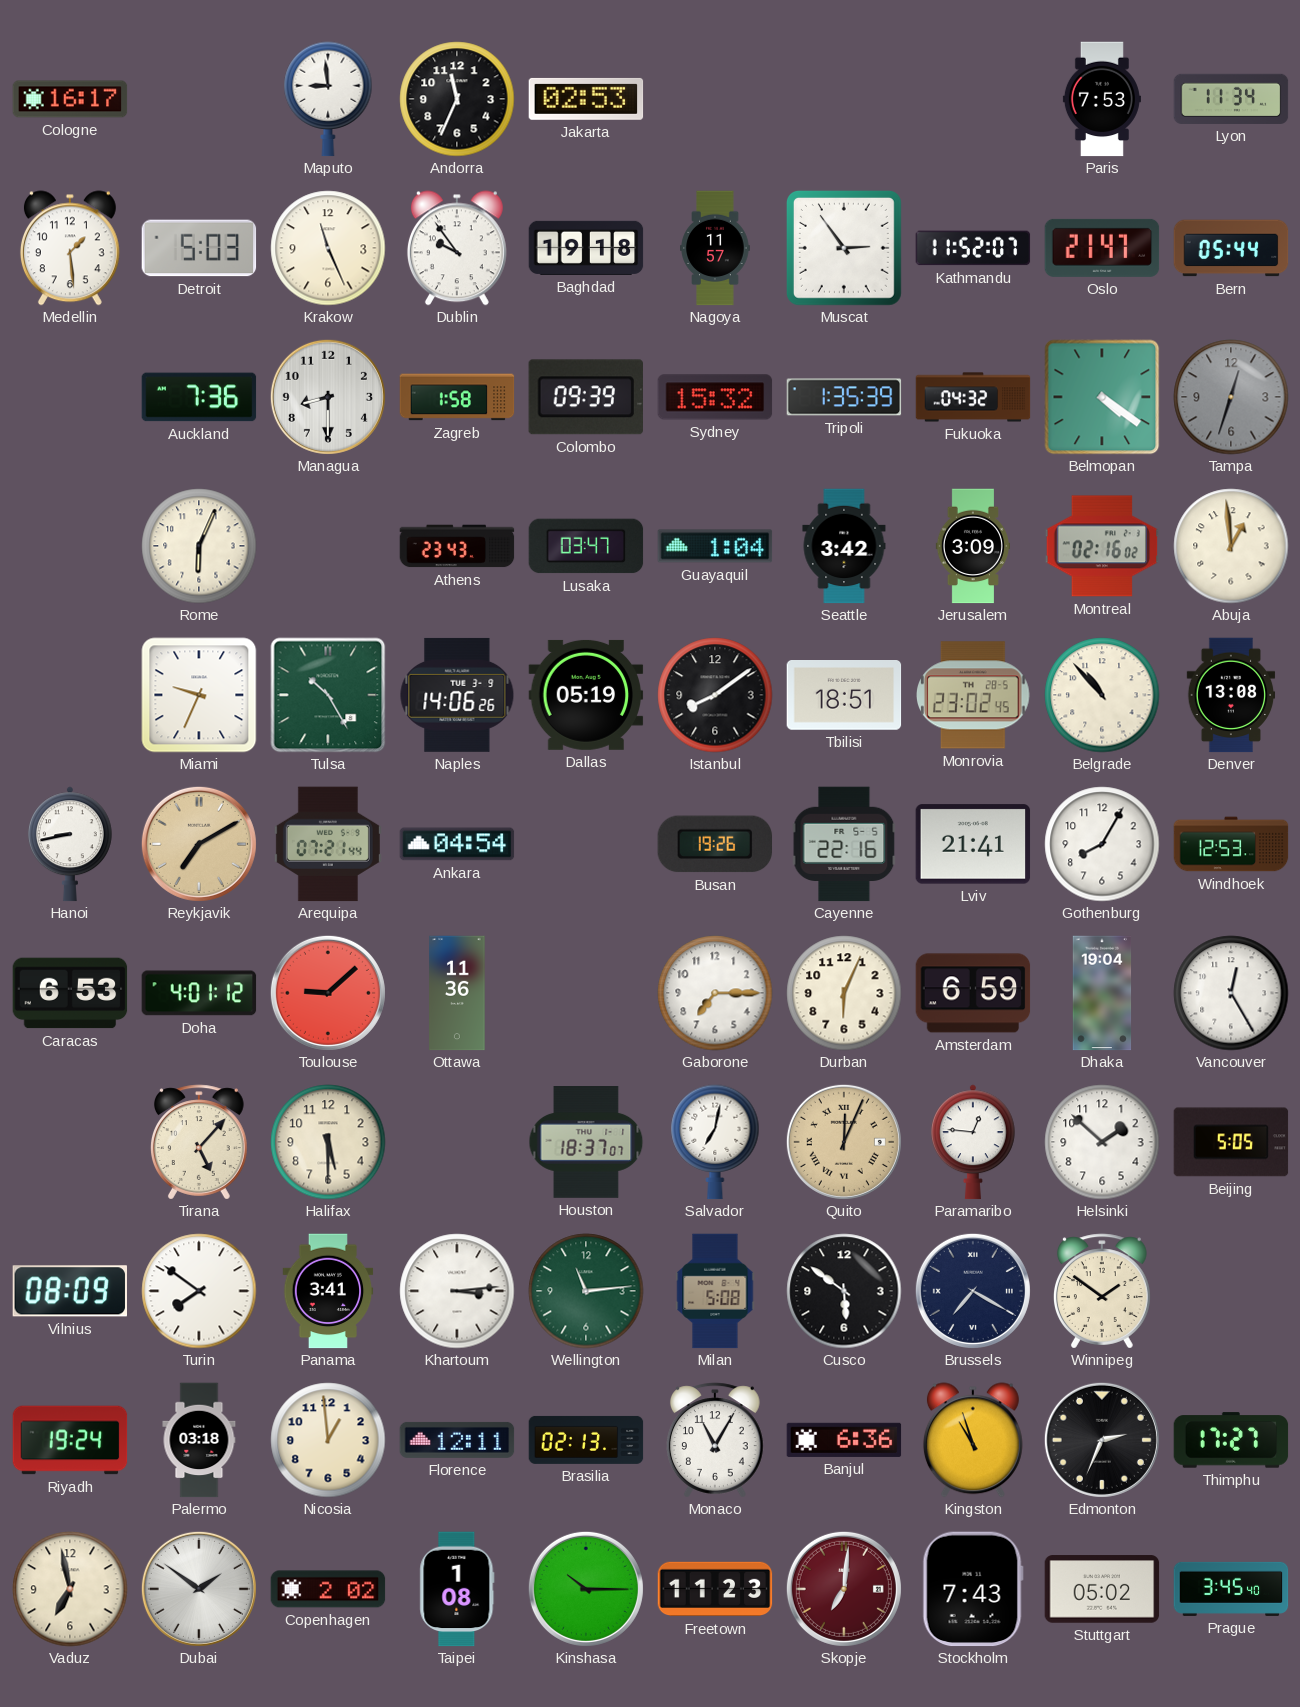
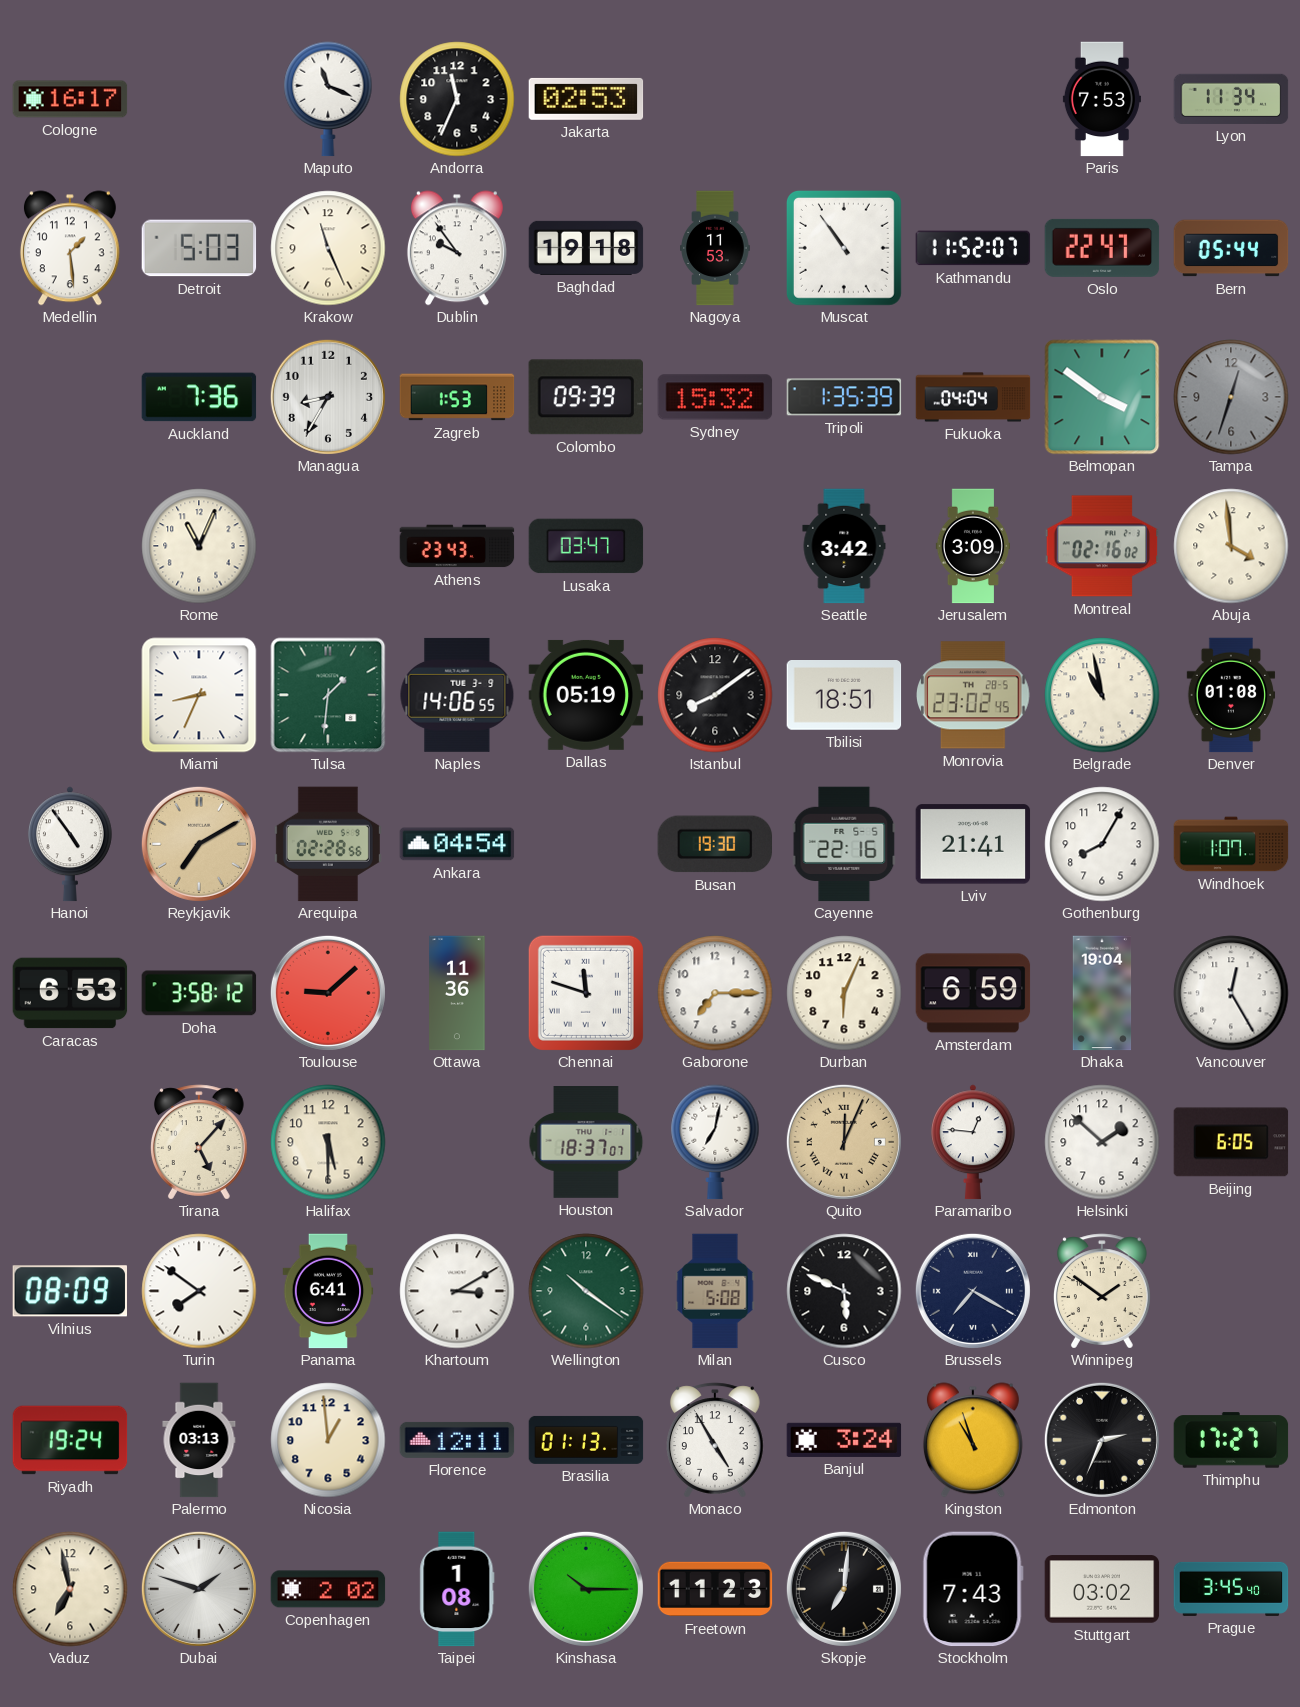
Maputo: 8:59 -> 11:19 (328, 99)
Nagoya: 11:57 -> 11:53 (715, 248)
Muscat: 2:54 -> 10:54 (844, 248)
Oslo: 21:47 -> 22:47 (1102, 248)
Managua: 8:30 -> 8:35 (328, 397)
Zagreb: 1:58 -> 1:53 (457, 397)
Fukuoka: 04:32 -> 04:04 (973, 397)
Belmopan: 4:21 -> 3:51 (1102, 397)
Rome: 6:04 -> 11:04 (199, 546)
Guayaquil: 1:04 -> none (715, 546)
Abuja: 12:59 -> 3:59 (1231, 546)
Miami: 9:34 -> 8:34 (199, 695)
Tulsa: 10:25 -> 1:31 (328, 695)
Naples: 14:06:26 -> 14:06:55 (457, 695)
Belgrade: 10:53 -> 10:58 (1102, 695)
Denver: 13:08 -> 01:08 (1231, 695)
Hanoi: 8:43 -> 4:54 (70, 844)
Arequipa: 07:21 -> 02:28 (328, 844)
Busan: 19:26 -> 19:30 (715, 844)
Windhoek: 12:53 -> 1:07 (1231, 844)
Doha: 4:01 -> 3:58 (199, 993)
Chennai: none -> 11:48 (586, 993)
Beijing: 5:05 -> 6:05 (1231, 1142)
Panama: 3:41 -> 6:41 (328, 1291)
Khartoum: 3:14 -> 3:10 (457, 1291)
Wellington: 11:14 -> 10:21 (586, 1291)
Cusco: 5:51 -> 5:49 (844, 1291)
Palermo: 03:18 -> 03:13 (199, 1440)
Brasilia: 02:13 -> 01:13 (586, 1440)
Monaco: 11:05 -> 4:55 (715, 1440)
Banjul: 6:36 -> 3:24 (844, 1440)
Dubai: 1:51 -> 1:48 (199, 1589)
Skopje dial: burgundy -> black (844, 1589)
Stuttgart: 05:02 -> 03:02 (1102, 1589)
